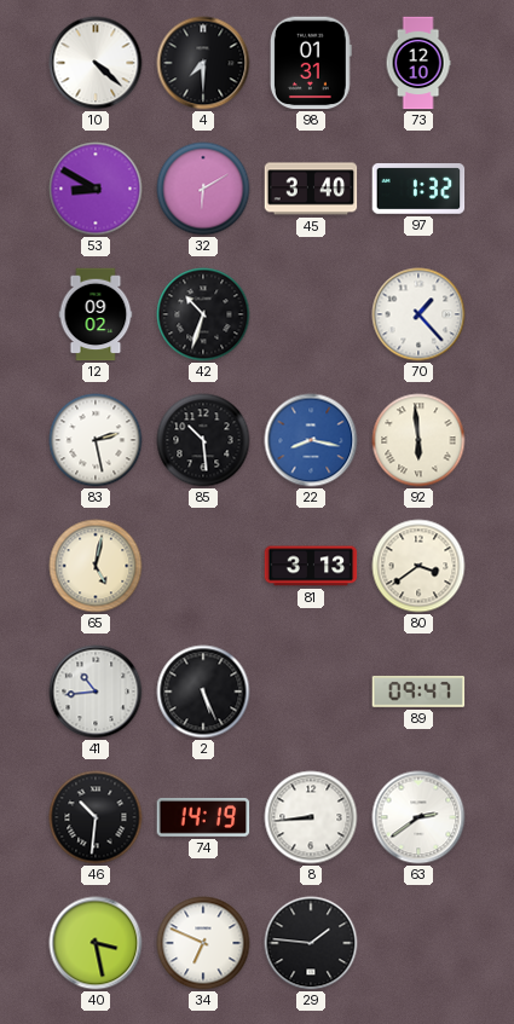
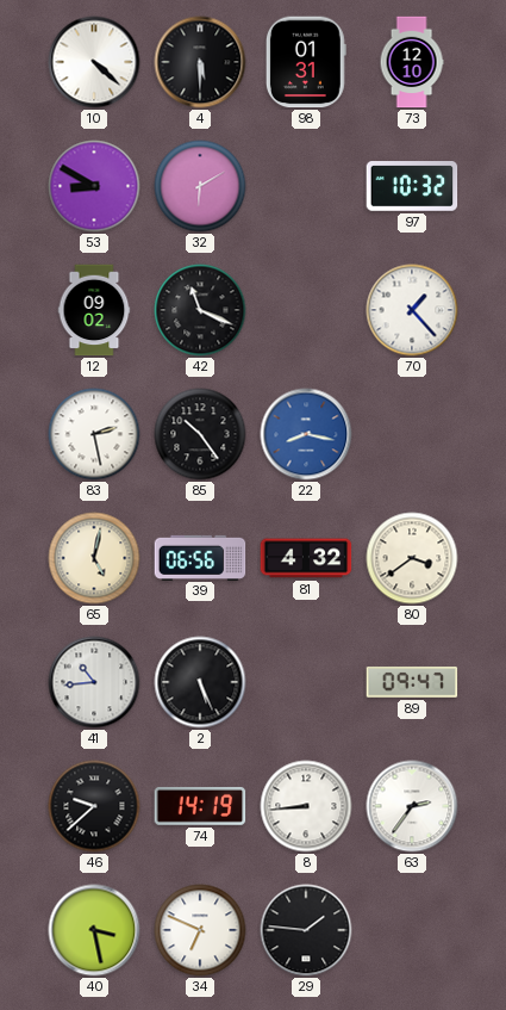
4: 7:30 -> 5:30 (200, 62)
45: 3:40 -> none (311, 189)
97: 1:32 -> 10:32 (412, 186)
42: 10:33 -> 11:19 (200, 310)
85: 10:29 -> 10:24 (200, 434)
92: 5:59 -> none (418, 440)
39: none -> 06:56 (200, 557)
81: 3:13 -> 4:32 (306, 558)
46: 10:31 -> 9:38 (94, 806)
63: 2:39 -> 2:36 (412, 806)
